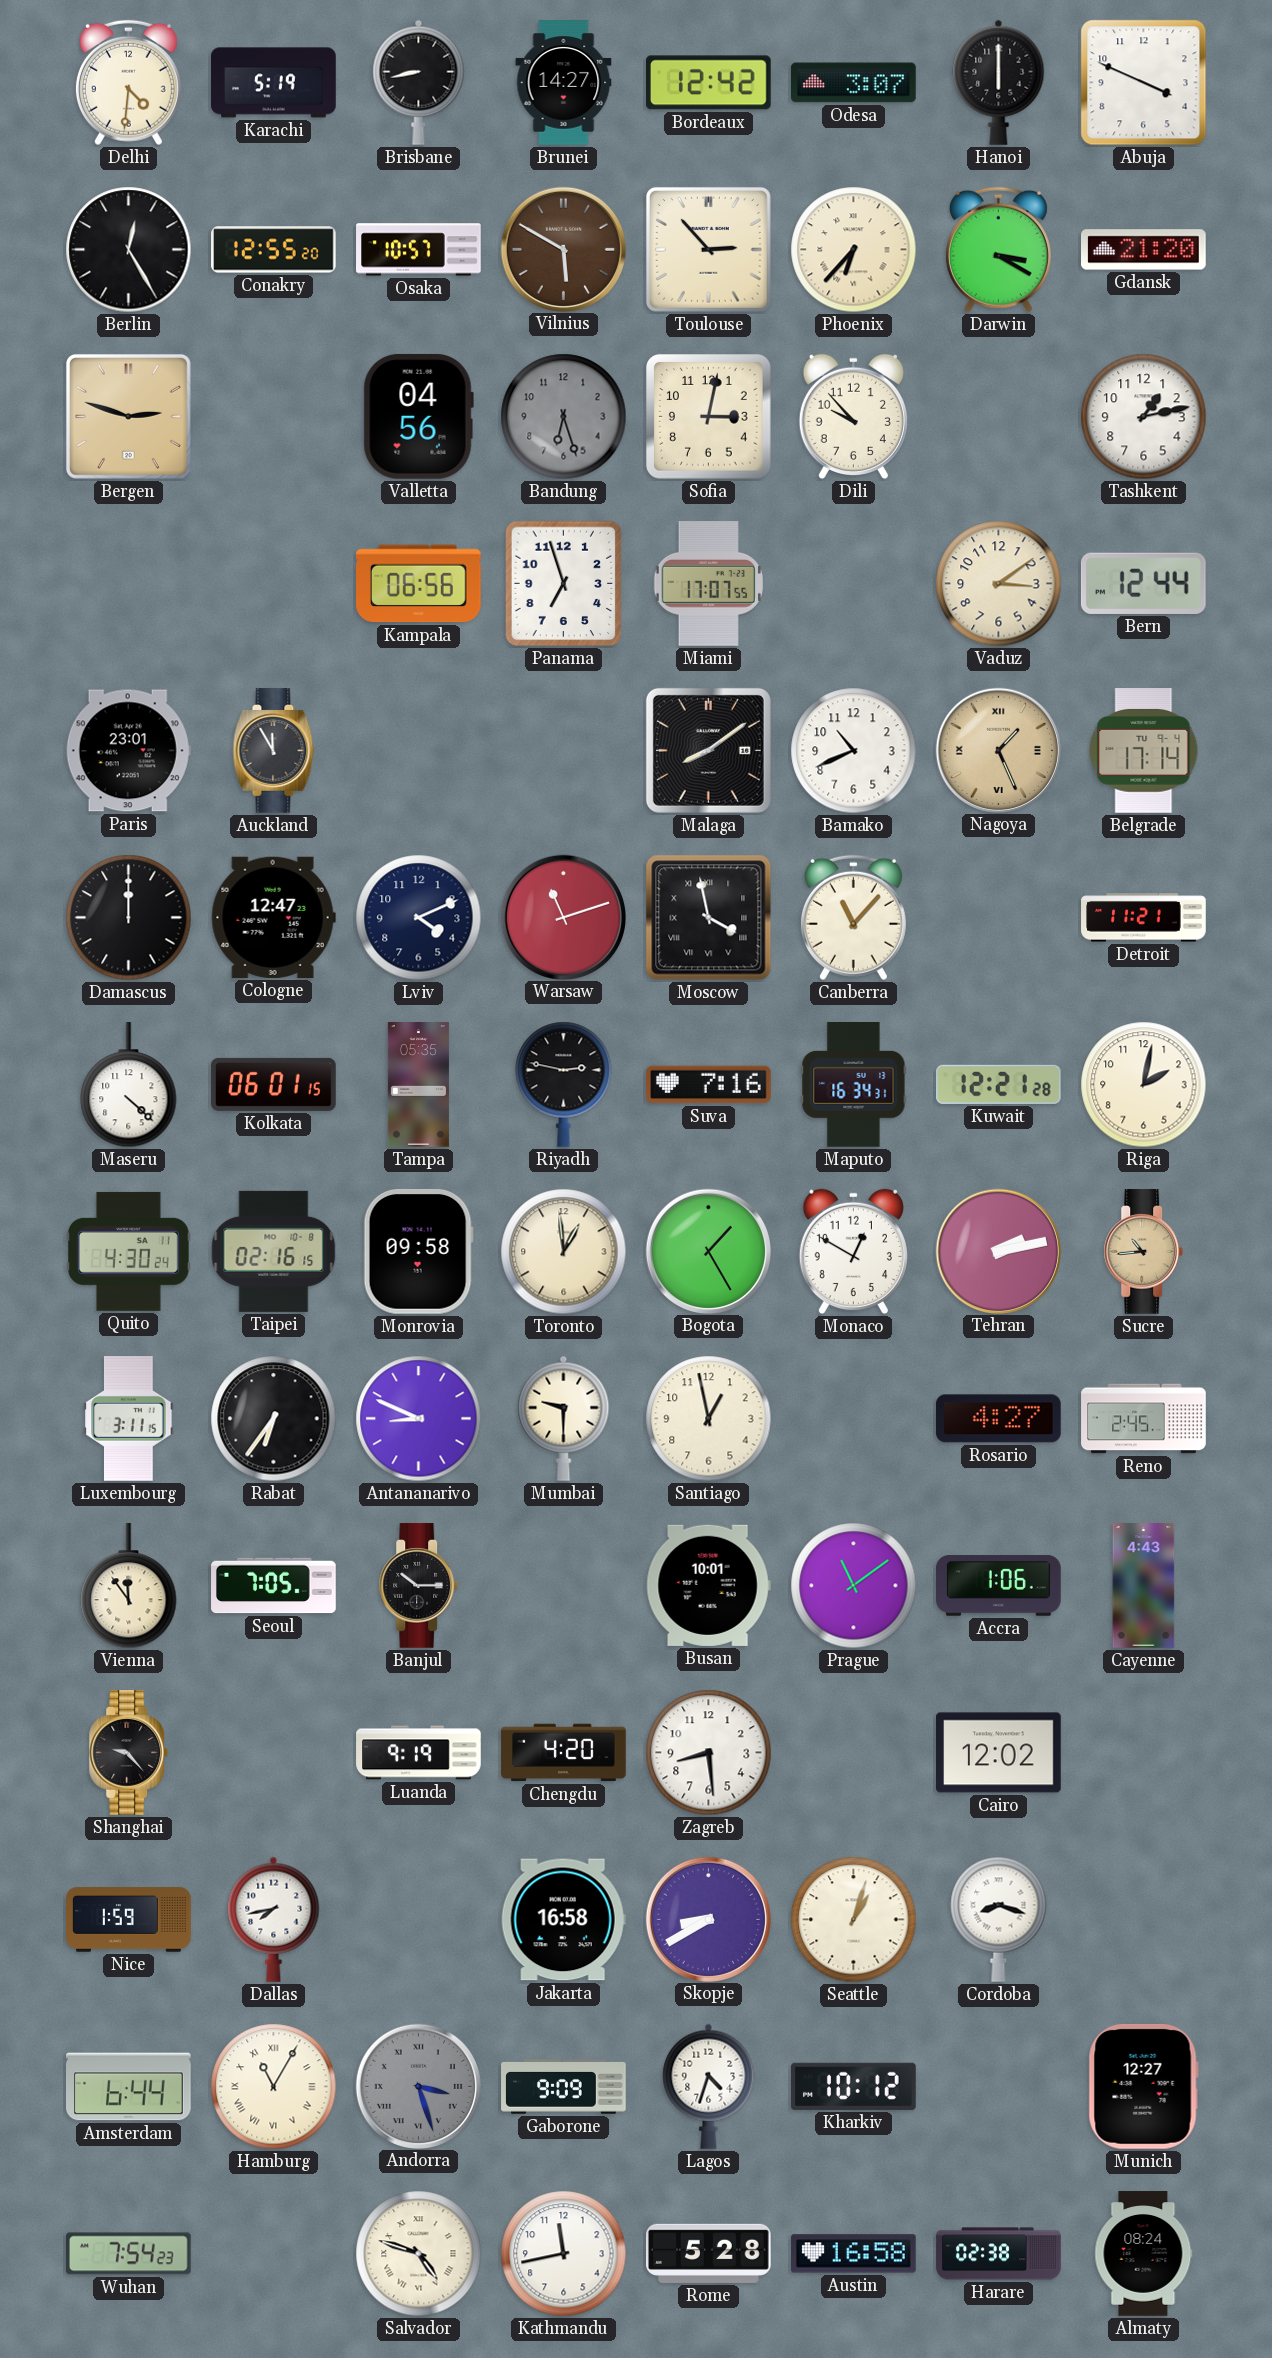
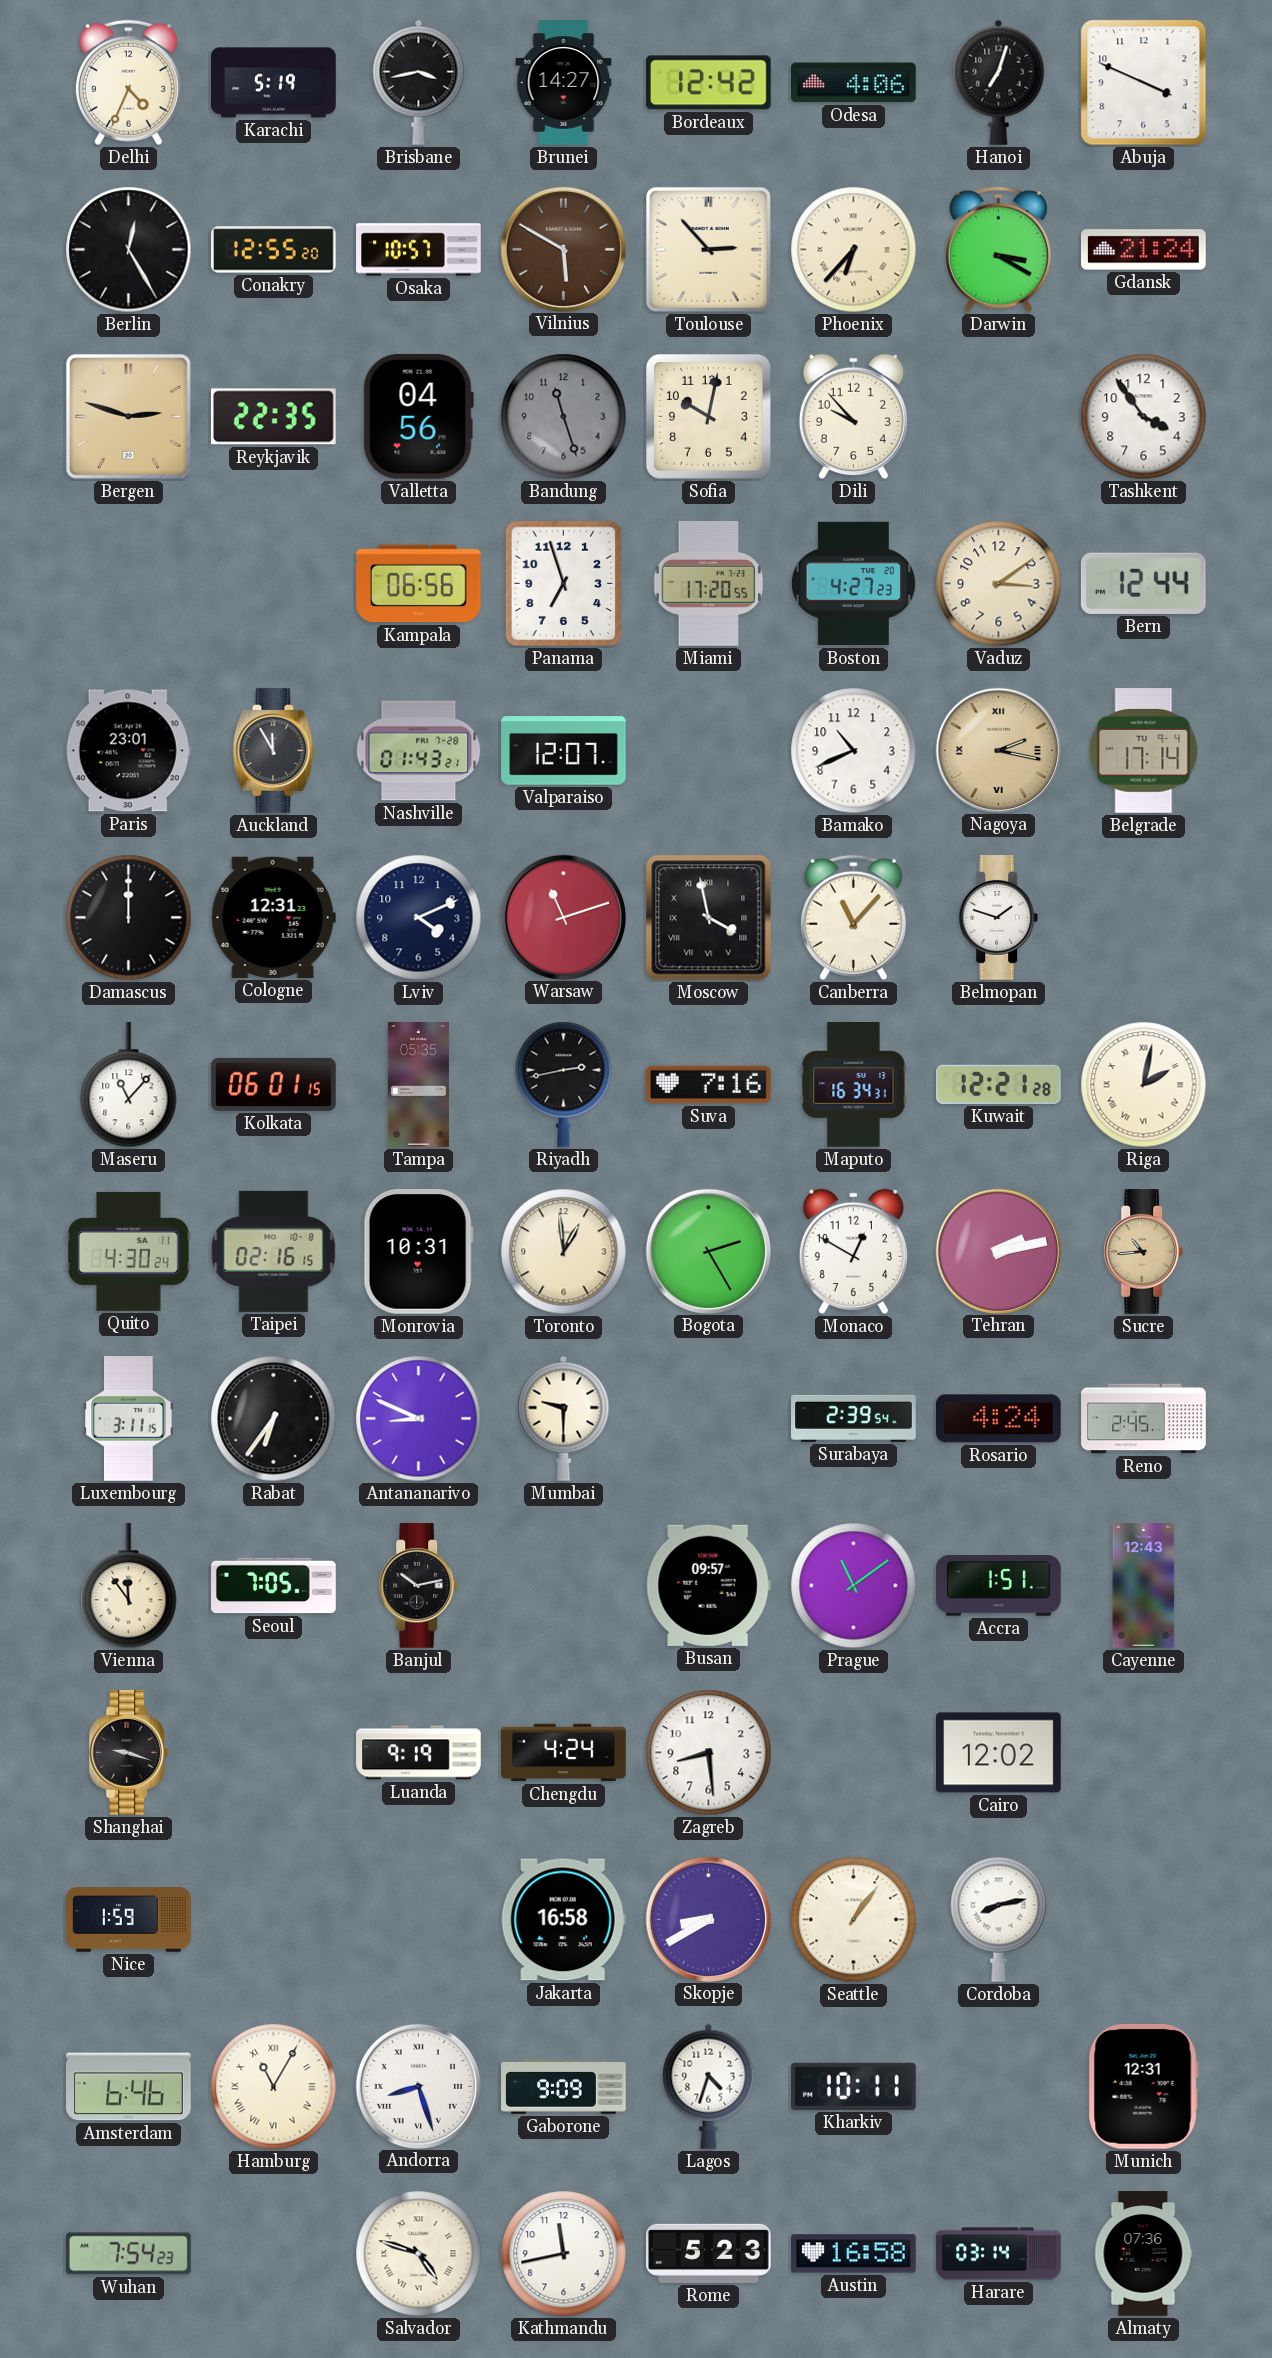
Delhi: 4:31 -> 4:34 (128, 83)
Brisbane: 8:43 -> 3:43 (419, 82)
Odesa: 3:07 -> 4:06 (854, 83)
Hanoi: 6:00 -> 7:03 (999, 82)
Gdansk: 21:20 -> 21:24 (1144, 250)
Reykjavik: none -> 22:35 (273, 417)
Bandung: 6:27 -> 11:27 (564, 417)
Sofia: 3:02 -> 10:02 (709, 417)
Tashkent: 1:13 -> 3:54 (1144, 417)
Miami: 17:07 -> 17:20 (708, 584)
Boston: none -> 4:27 (853, 584)
Nashville: none -> 01:43 (419, 751)
Valparaiso: none -> 12:07 (564, 751)
Malaga: 8:09 -> none (708, 750)
Nagoya: 1:26 -> 2:17 (998, 750)
Cologne: 12:47 -> 12:31 (273, 917)
Belmopan: none -> 1:48 (999, 918)
Detroit: 11:21 -> none (1144, 918)
Maseru: 4:22 -> 11:07 (129, 1086)
Riyadh: 2:47 -> 2:43 (564, 1084)
Riga numerals: Arabic -> Roman (1144, 1085)
Monrovia: 09:58 -> 10:31 (418, 1251)
Bogota: 1:25 -> 2:25 (708, 1251)
Santiago: 12:58 -> none (709, 1419)
Surabaya: none -> 2:39 (854, 1418)
Rosario: 4:27 -> 4:24 (998, 1419)
Banjul: 10:15 -> 10:13 (419, 1586)
Busan: 10:01 -> 09:57 (708, 1585)
Accra: 1:06 -> 1:51 (999, 1586)
Cayenne: 4:43 -> 12:43 (1144, 1586)
Shanghai: 9:23 -> 9:18 (129, 1753)
Chengdu: 4:20 -> 4:24 (564, 1753)
Dallas: 7:43 -> none (274, 1919)
Seattle: 1:03 -> 1:06 (854, 1920)
Cordoba: 8:18 -> 8:13 (999, 1919)
Amsterdam: 6:44 -> 6:46 (129, 2087)
Andorra: 3:27 -> 8:27 (418, 2086)
Andorra dial: grey -> white (418, 2086)
Kharkiv: 10:12 -> 10:11 (854, 2086)
Munich: 12:27 -> 12:31 (1143, 2086)
Rome: 5:28 -> 5:23 (709, 2253)
Harare: 02:38 -> 03:14 (999, 2254)
Almaty: 08:24 -> 07:36 (1144, 2254)
